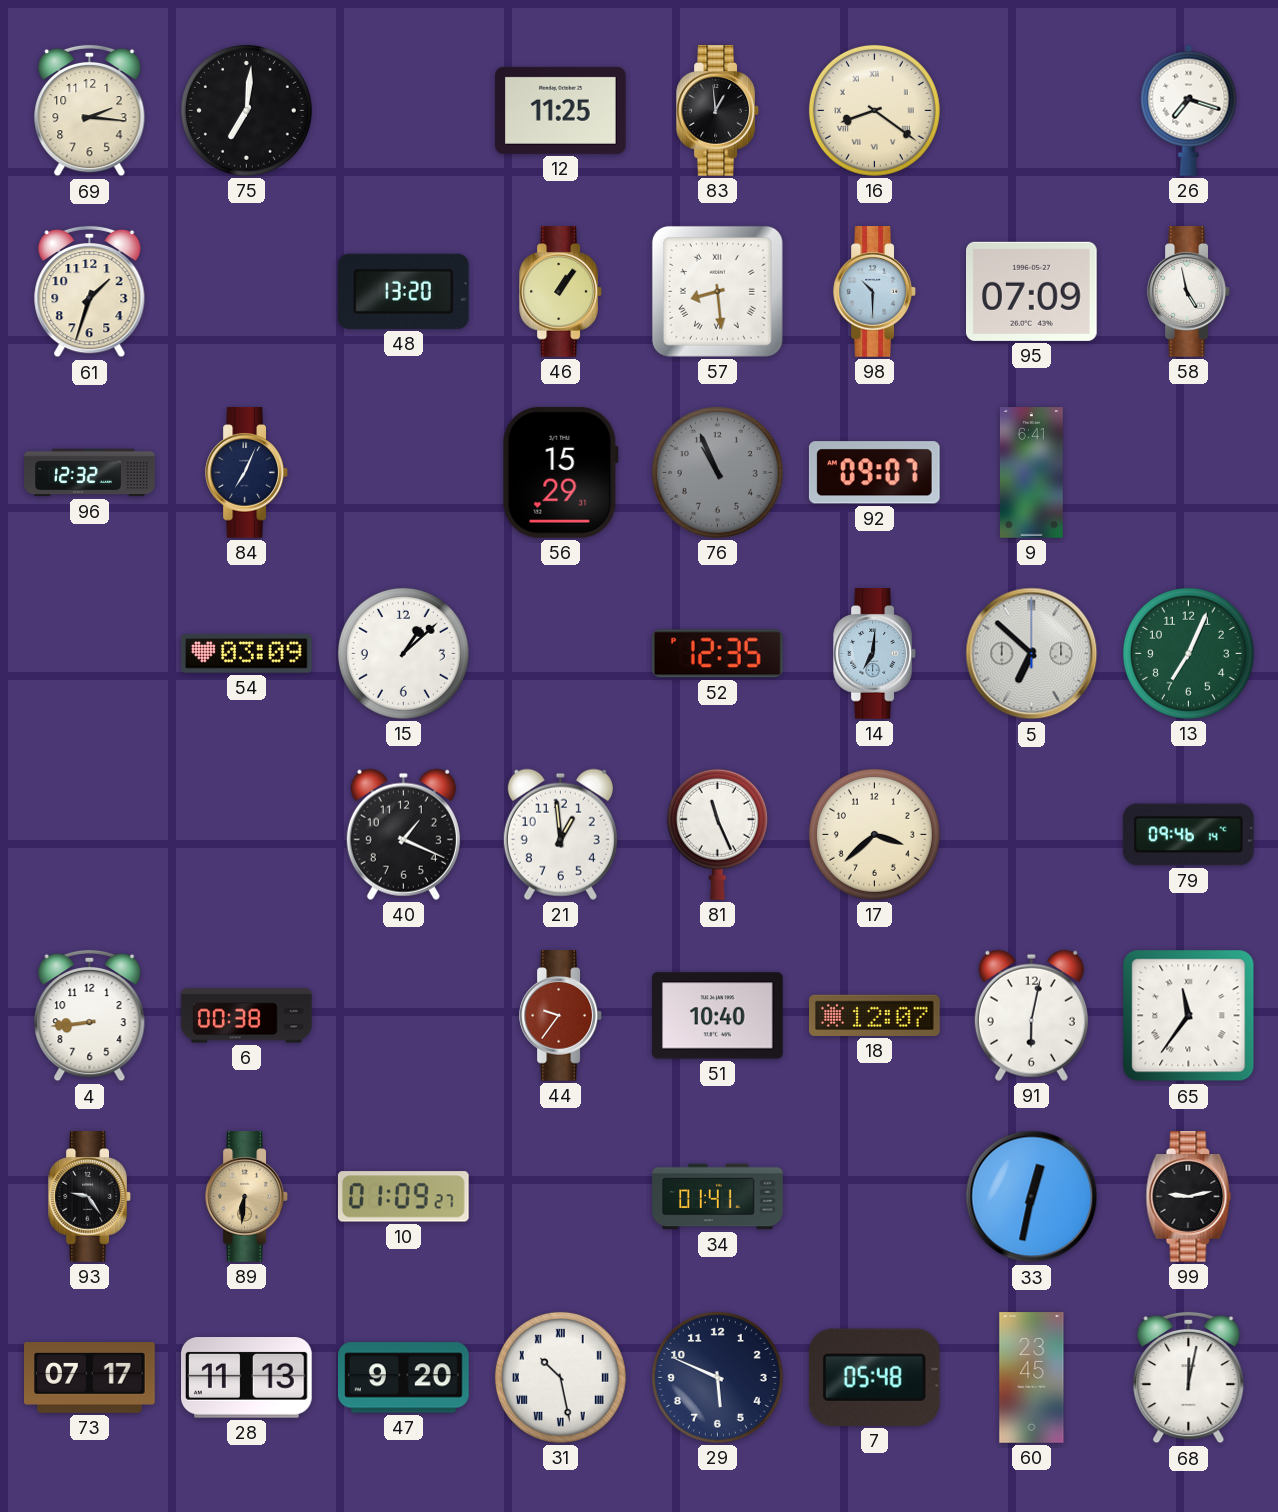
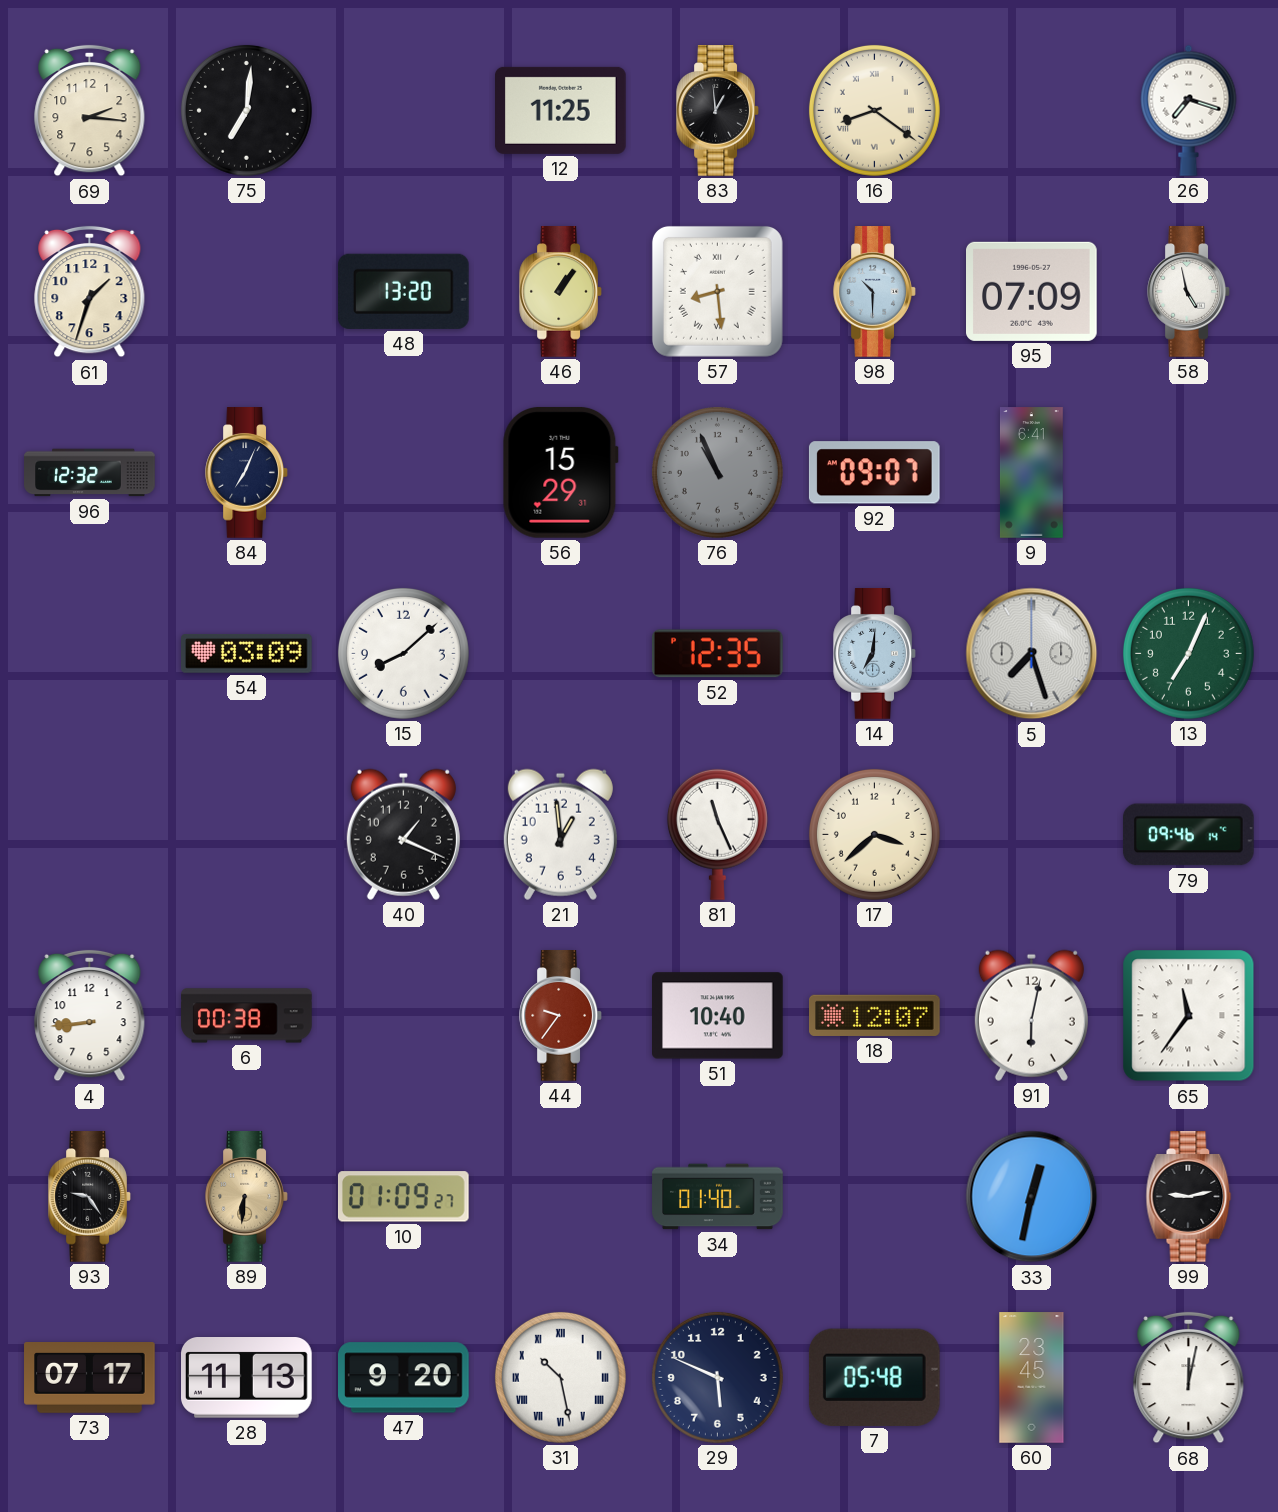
15: 1:08 -> 8:08 (403, 653)
5: 6:52 -> 7:27 (1032, 654)
34: 01:41 -> 01:40 (718, 1197)
